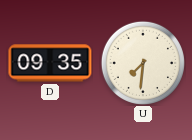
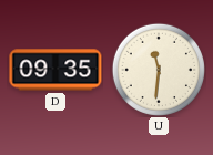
U: 7:31 -> 11:31 (158, 69)
